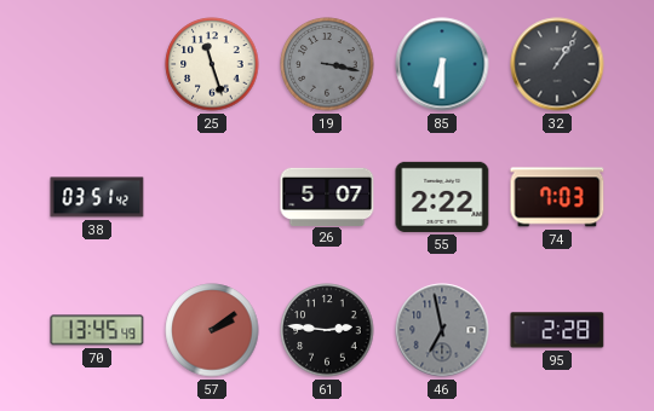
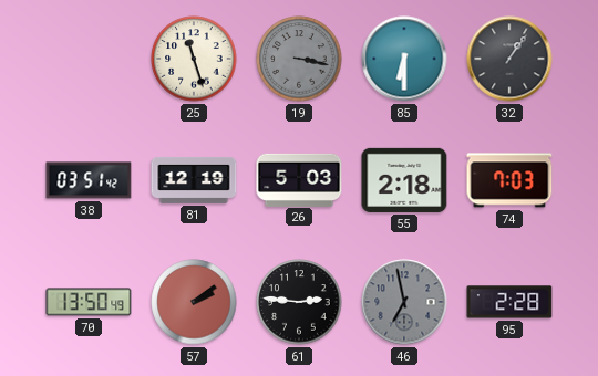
81: none -> 12:19 (194, 180)
26: 5:07 -> 5:03 (299, 179)
55: 2:22 -> 2:18 (404, 180)
70: 13:45 -> 13:50 (89, 302)
